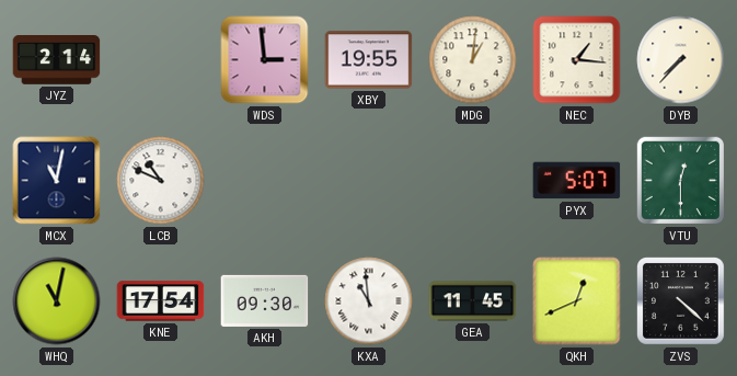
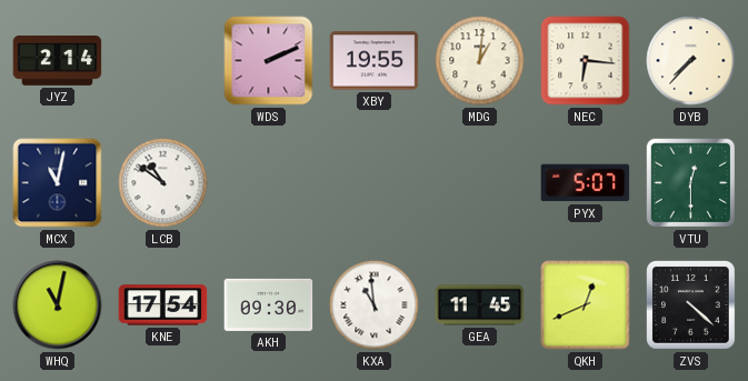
WDS: 2:59 -> 2:11 (269, 61)
NEC: 1:16 -> 6:16 (586, 61)
LCB: 10:49 -> 10:51 (163, 183)
